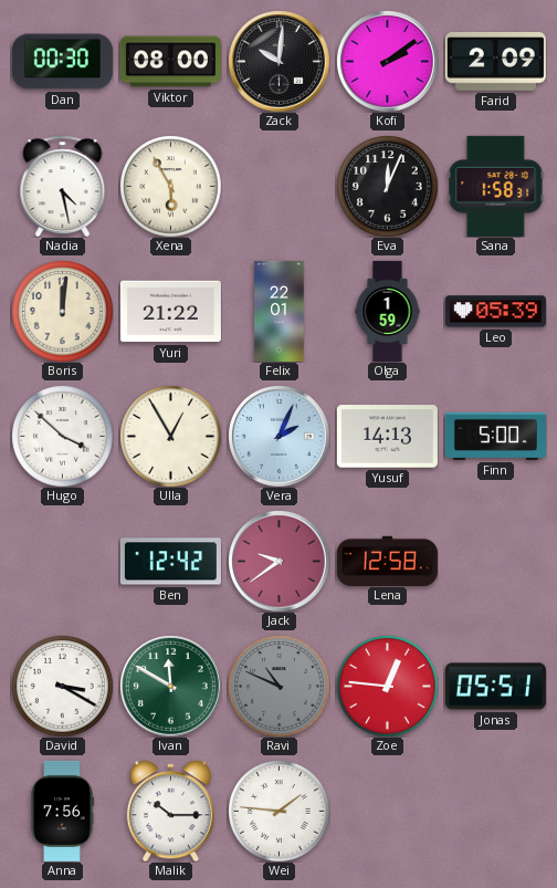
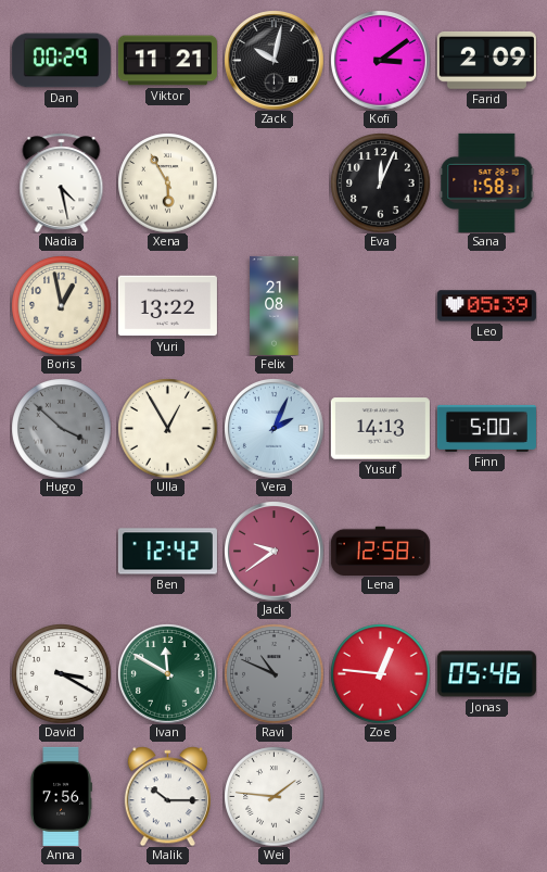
Dan: 00:30 -> 00:29 (61, 61)
Viktor: 08:00 -> 11:21 (167, 61)
Zack: 10:01 -> 10:02 (275, 61)
Kofi: 2:09 -> 3:09 (381, 61)
Boris: 12:01 -> 12:58 (61, 305)
Yuri: 21:22 -> 13:22 (167, 306)
Felix: 22:01 -> 21:08 (275, 305)
Olga: 1:59 -> none (388, 311)
Hugo dial: white -> grey (61, 428)
Jonas: 05:51 -> 05:46 (486, 674)
